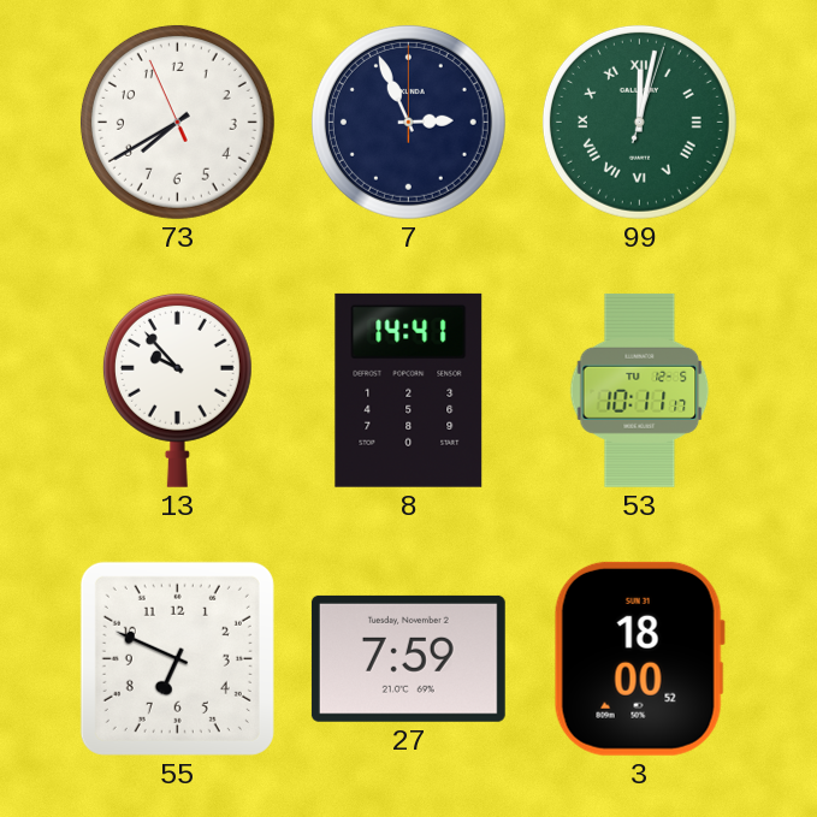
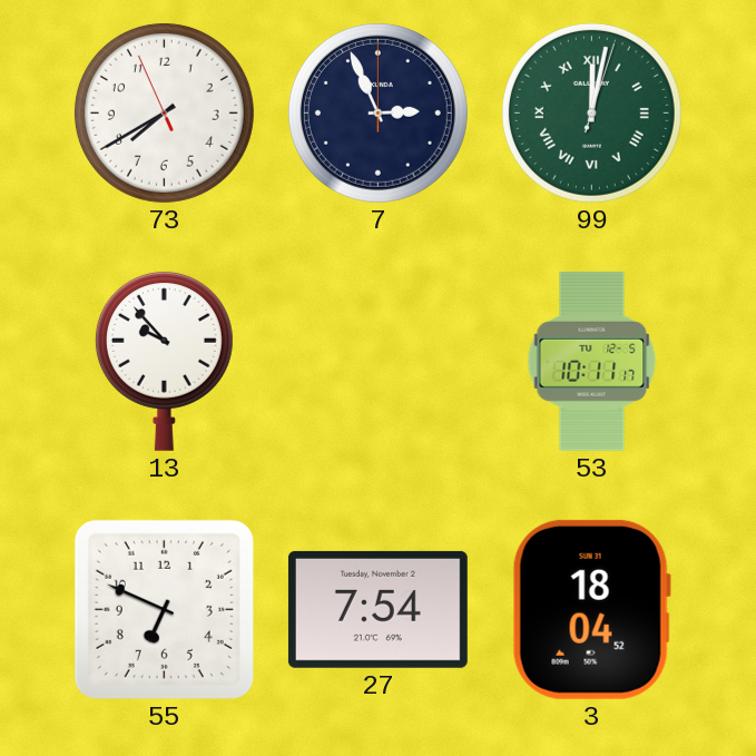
8: 14:41 -> none (409, 390)
27: 7:59 -> 7:54 (377, 609)
3: 18:00 -> 18:04 (591, 609)
